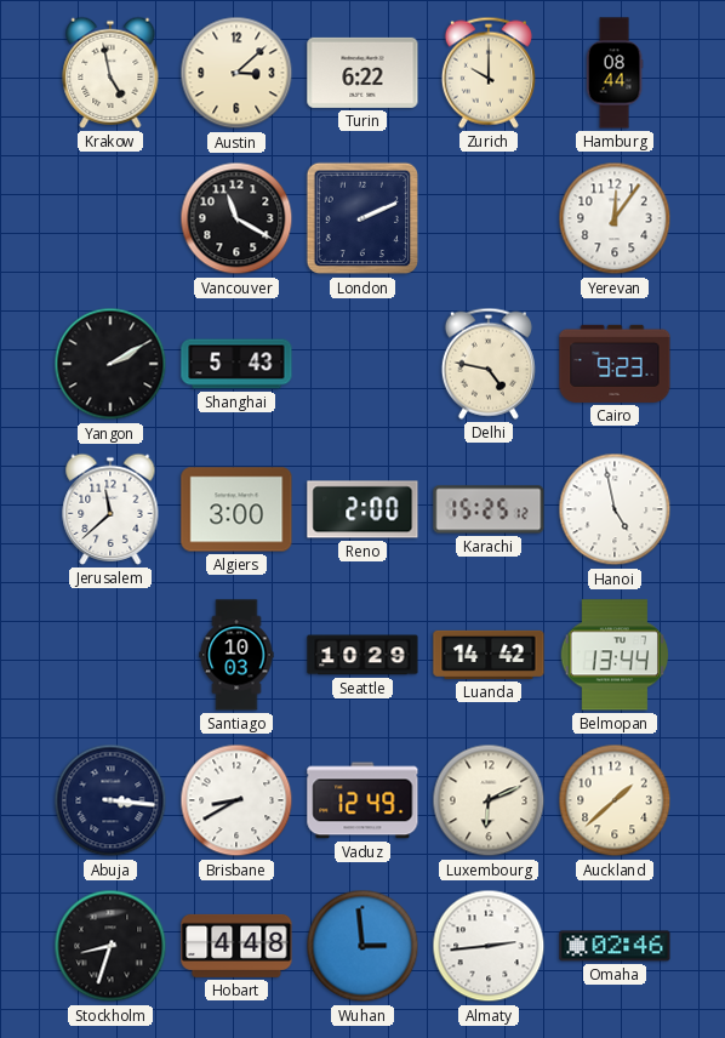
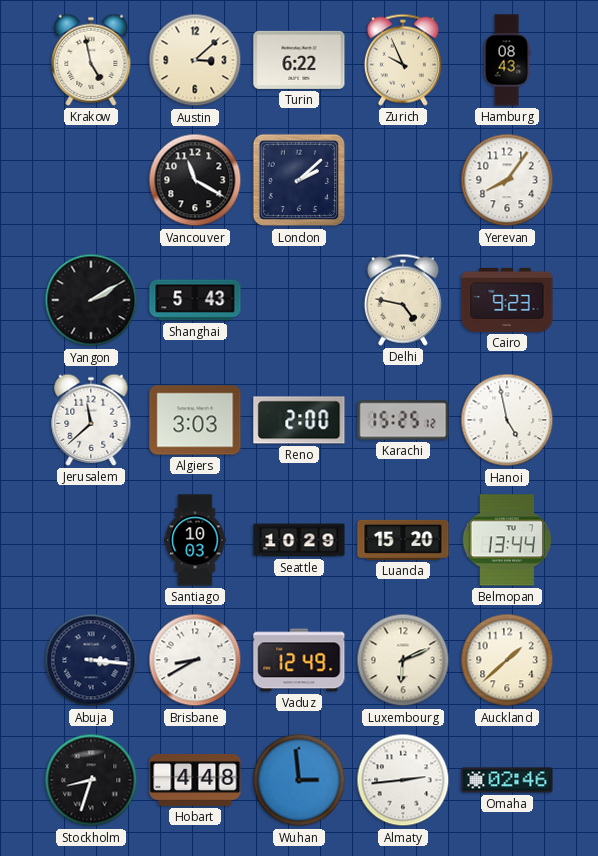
Zurich: 10:00 -> 9:56 (403, 60)
Hamburg: 08:44 -> 08:43 (507, 60)
London: 2:11 -> 2:08 (299, 180)
Yerevan: 12:06 -> 8:06 (507, 180)
Algiers: 3:00 -> 3:03 (195, 420)
Luanda: 14:42 -> 15:20 (403, 540)
